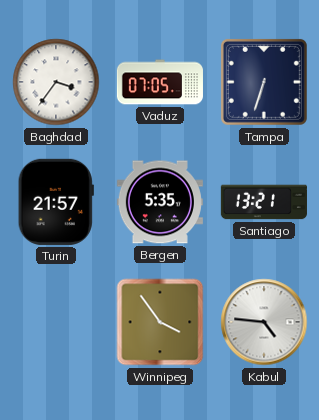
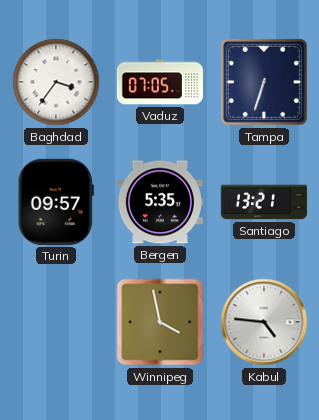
Turin: 21:57 -> 09:57 (56, 202)
Winnipeg: 3:54 -> 3:58 (160, 322)
